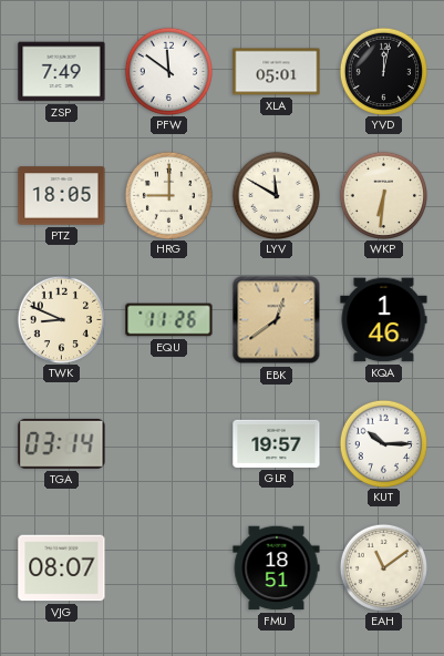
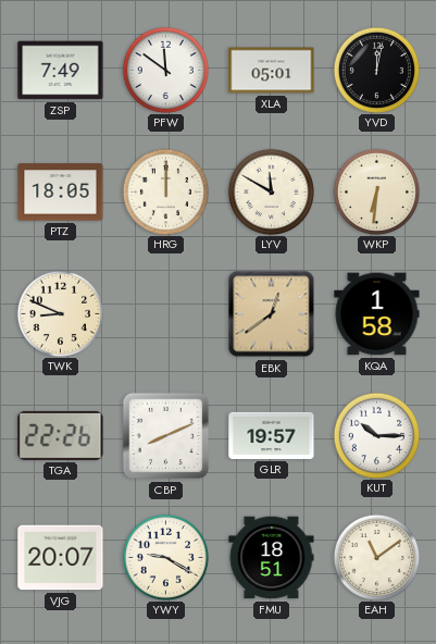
HRG: 9:00 -> 12:00 (165, 191)
EQU: 11:26 -> none (169, 320)
KQA: 1:46 -> 1:58 (377, 314)
TGA: 03:14 -> 22:26 (61, 435)
CBP: none -> 8:11 (166, 436)
VJG: 08:07 -> 20:07 (61, 558)
YWY: none -> 9:20 (165, 557)
